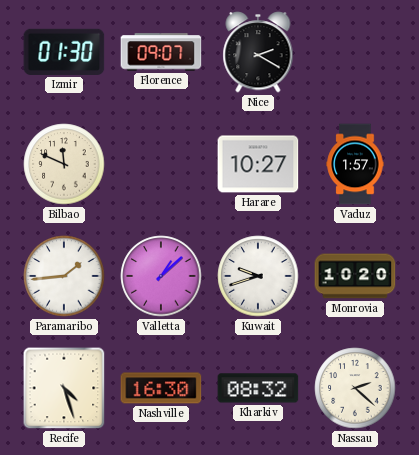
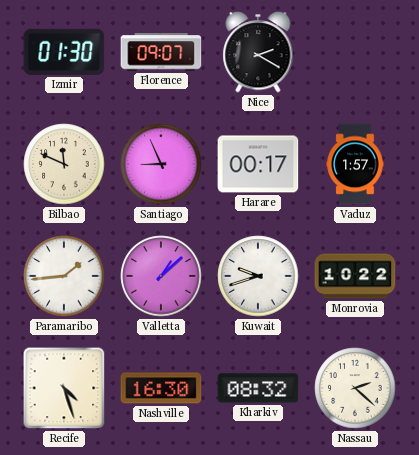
Santiago: none -> 8:56 (161, 164)
Harare: 10:27 -> 00:17 (258, 164)
Monrovia: 10:20 -> 10:22 (355, 276)
